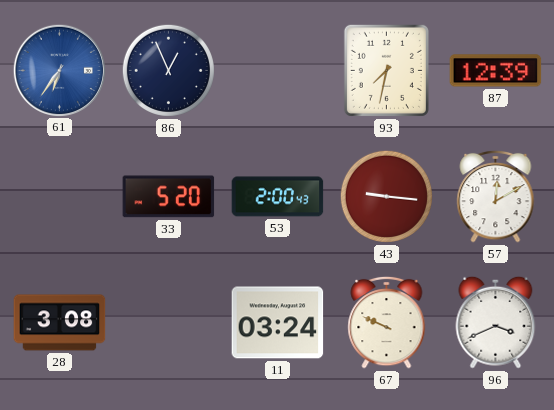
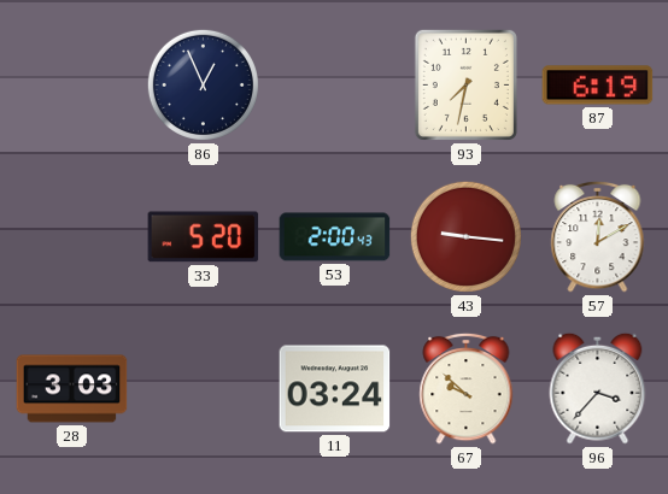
61: 6:36 -> none (59, 70)
87: 12:39 -> 6:19 (598, 86)
28: 3:08 -> 3:03 (72, 389)
67: 9:49 -> 9:52 (467, 388)
96: 3:41 -> 3:37 (598, 388)
